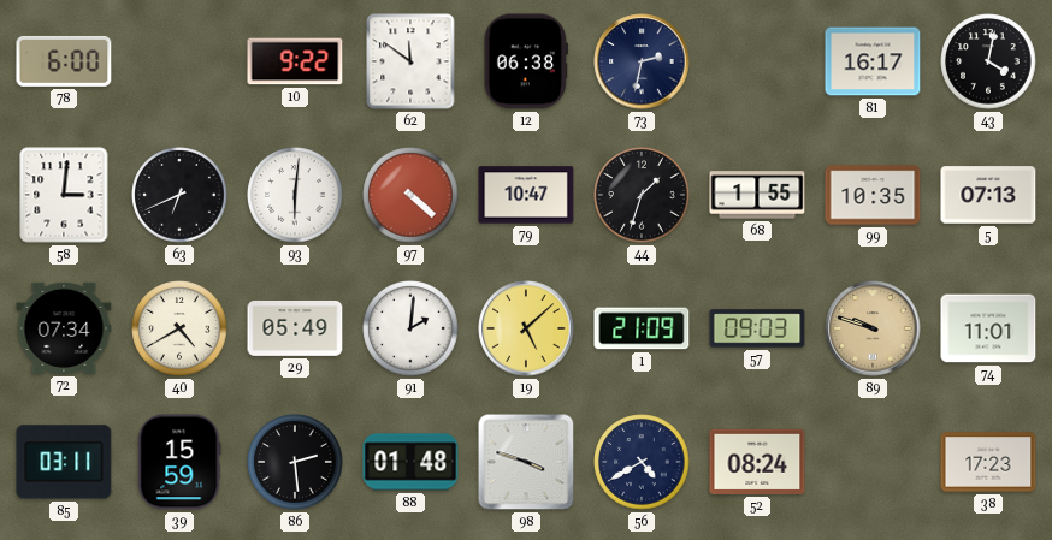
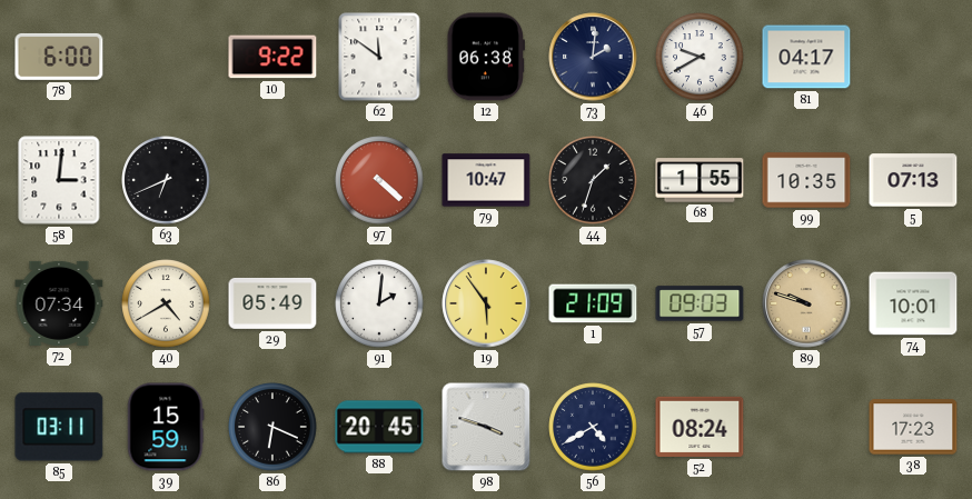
73: 2:32 -> 2:01 (593, 57)
46: none -> 9:40 (700, 57)
81: 16:17 -> 04:17 (806, 57)
43: 4:02 -> none (988, 61)
93: 6:01 -> none (295, 195)
19: 5:08 -> 5:54 (486, 303)
74: 11:01 -> 10:01 (913, 303)
86: 2:29 -> 6:19 (272, 427)
88: 01:48 -> 20:45 (379, 427)
